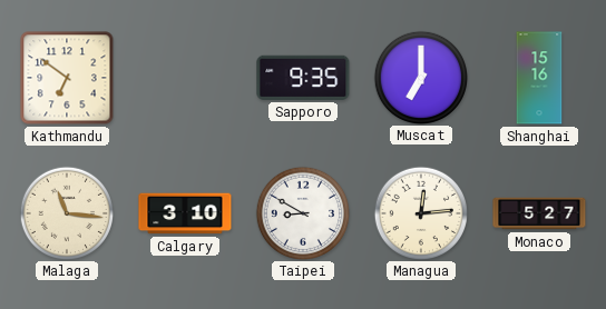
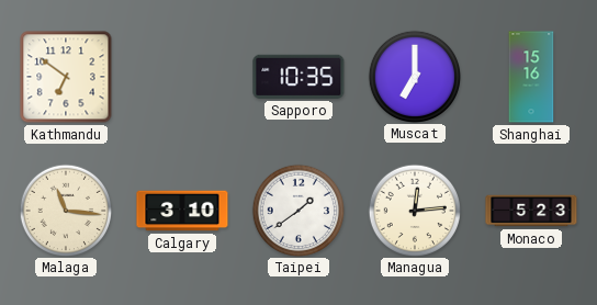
Sapporo: 9:35 -> 10:35 (298, 77)
Taipei: 8:50 -> 1:39 (297, 210)
Monaco: 5:27 -> 5:23 (531, 211)
